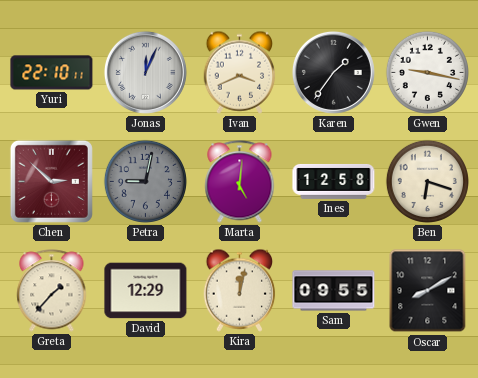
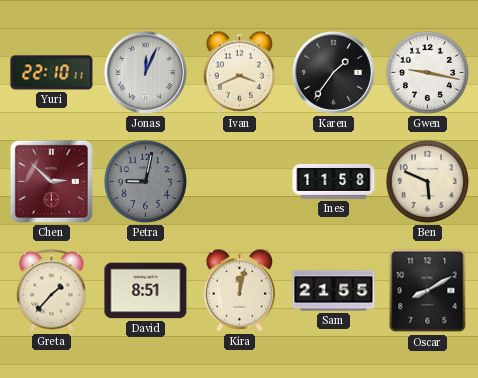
Marta: 5:01 -> none (240, 182)
Ines: 12:58 -> 11:58 (334, 181)
Ben: 6:18 -> 5:49 (427, 181)
David: 12:29 -> 8:51 (146, 291)
Sam: 09:55 -> 21:55 (334, 291)
